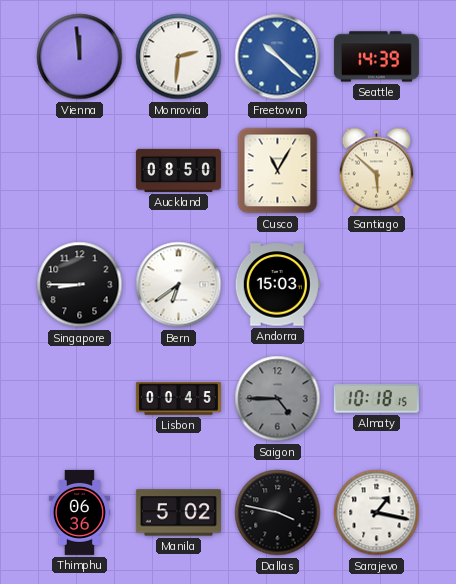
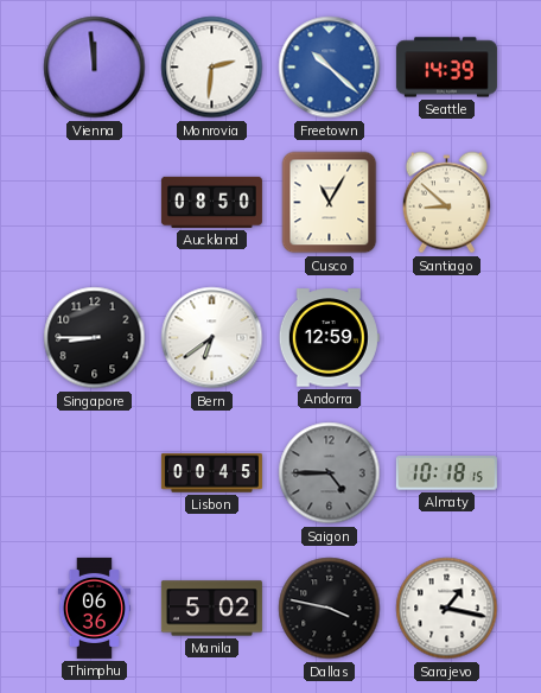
Santiago: 5:52 -> 8:52 (446, 203)
Andorra: 15:03 -> 12:59 (329, 338)
